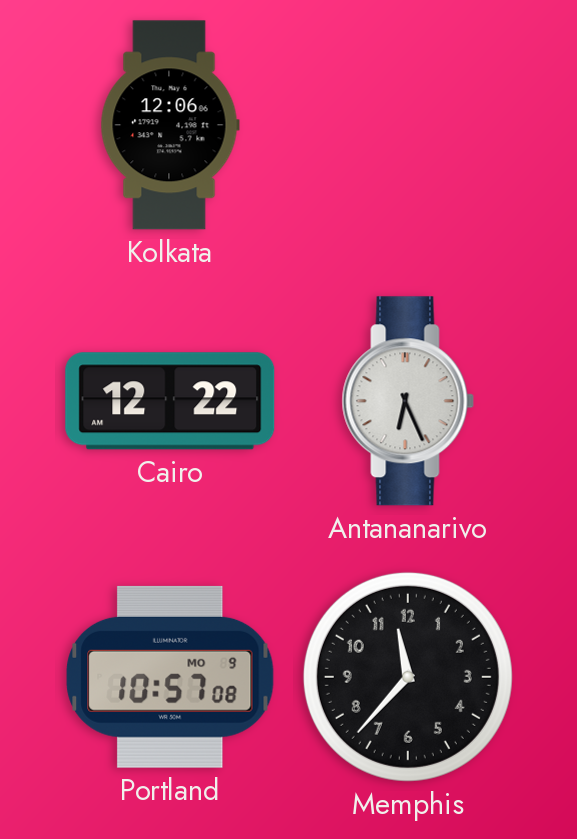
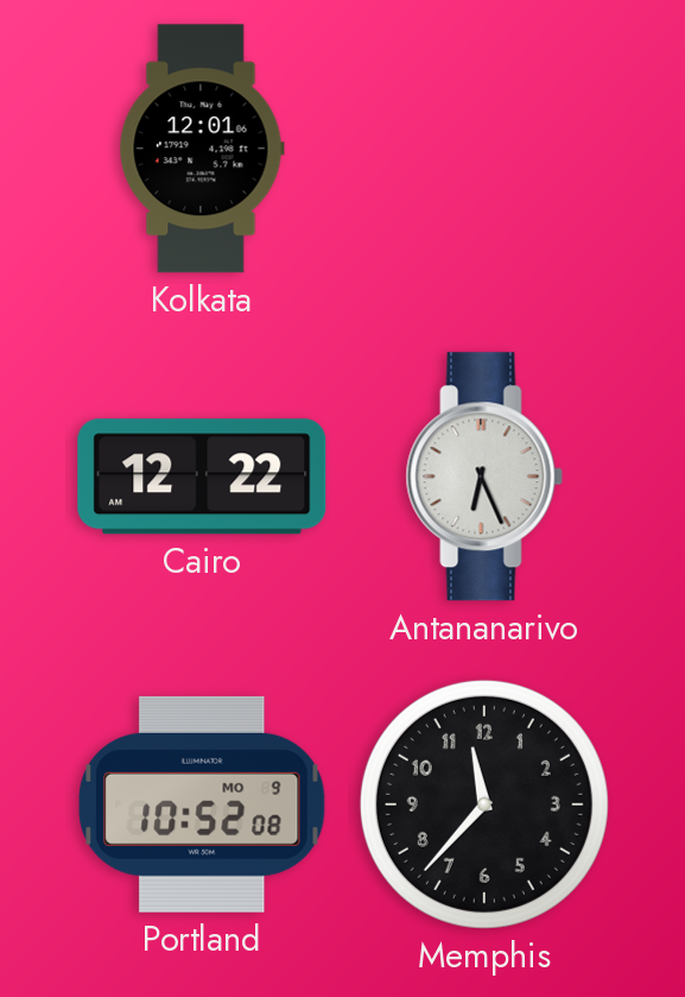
Kolkata: 12:06 -> 12:01 (202, 149)
Portland: 10:57 -> 10:52 (202, 804)
